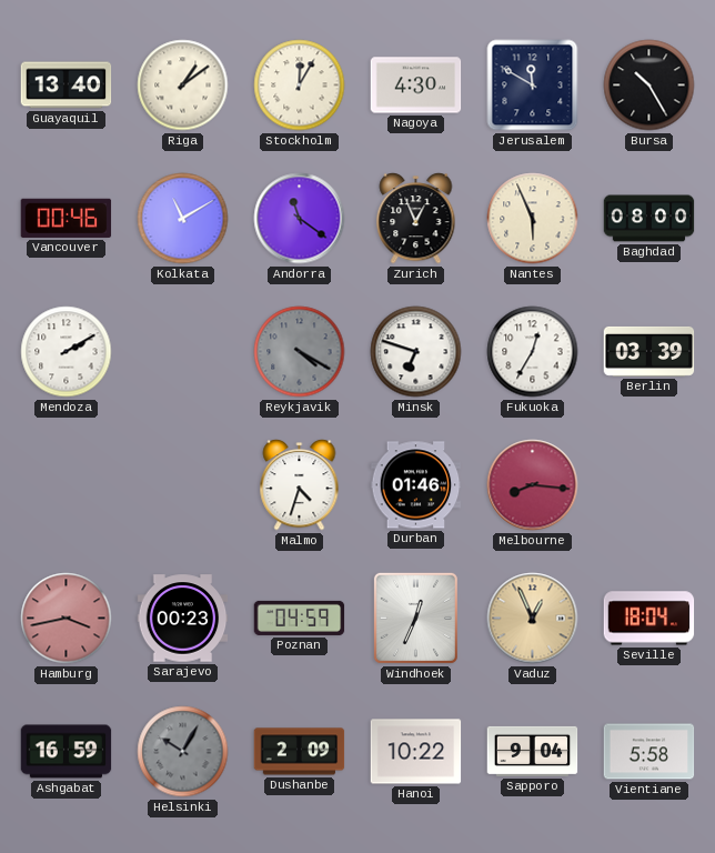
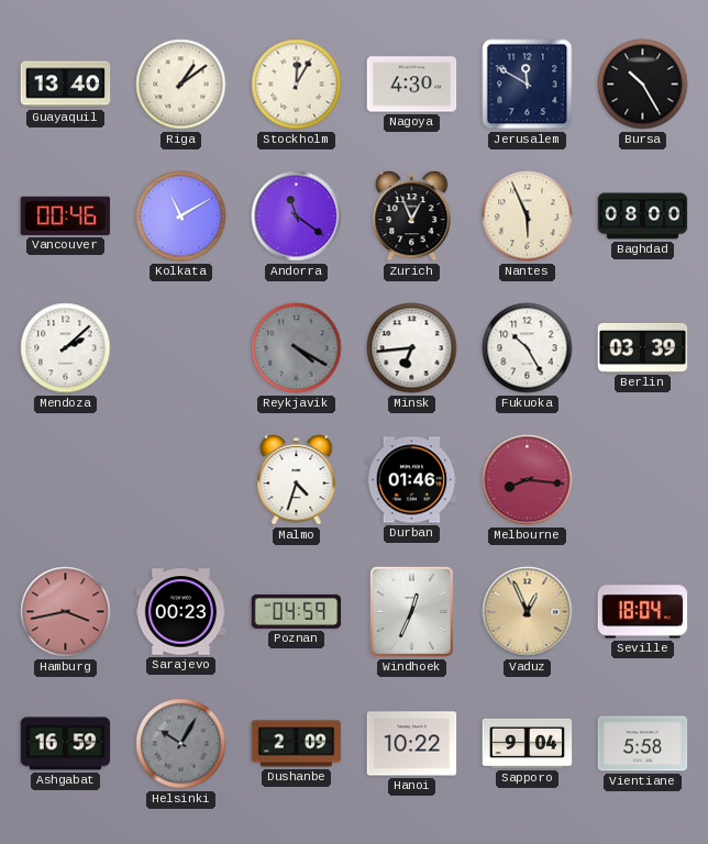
Mendoza: 2:10 -> 2:08 (66, 348)
Minsk: 6:48 -> 6:44 (412, 348)
Fukuoka: 12:35 -> 10:25 (528, 348)
